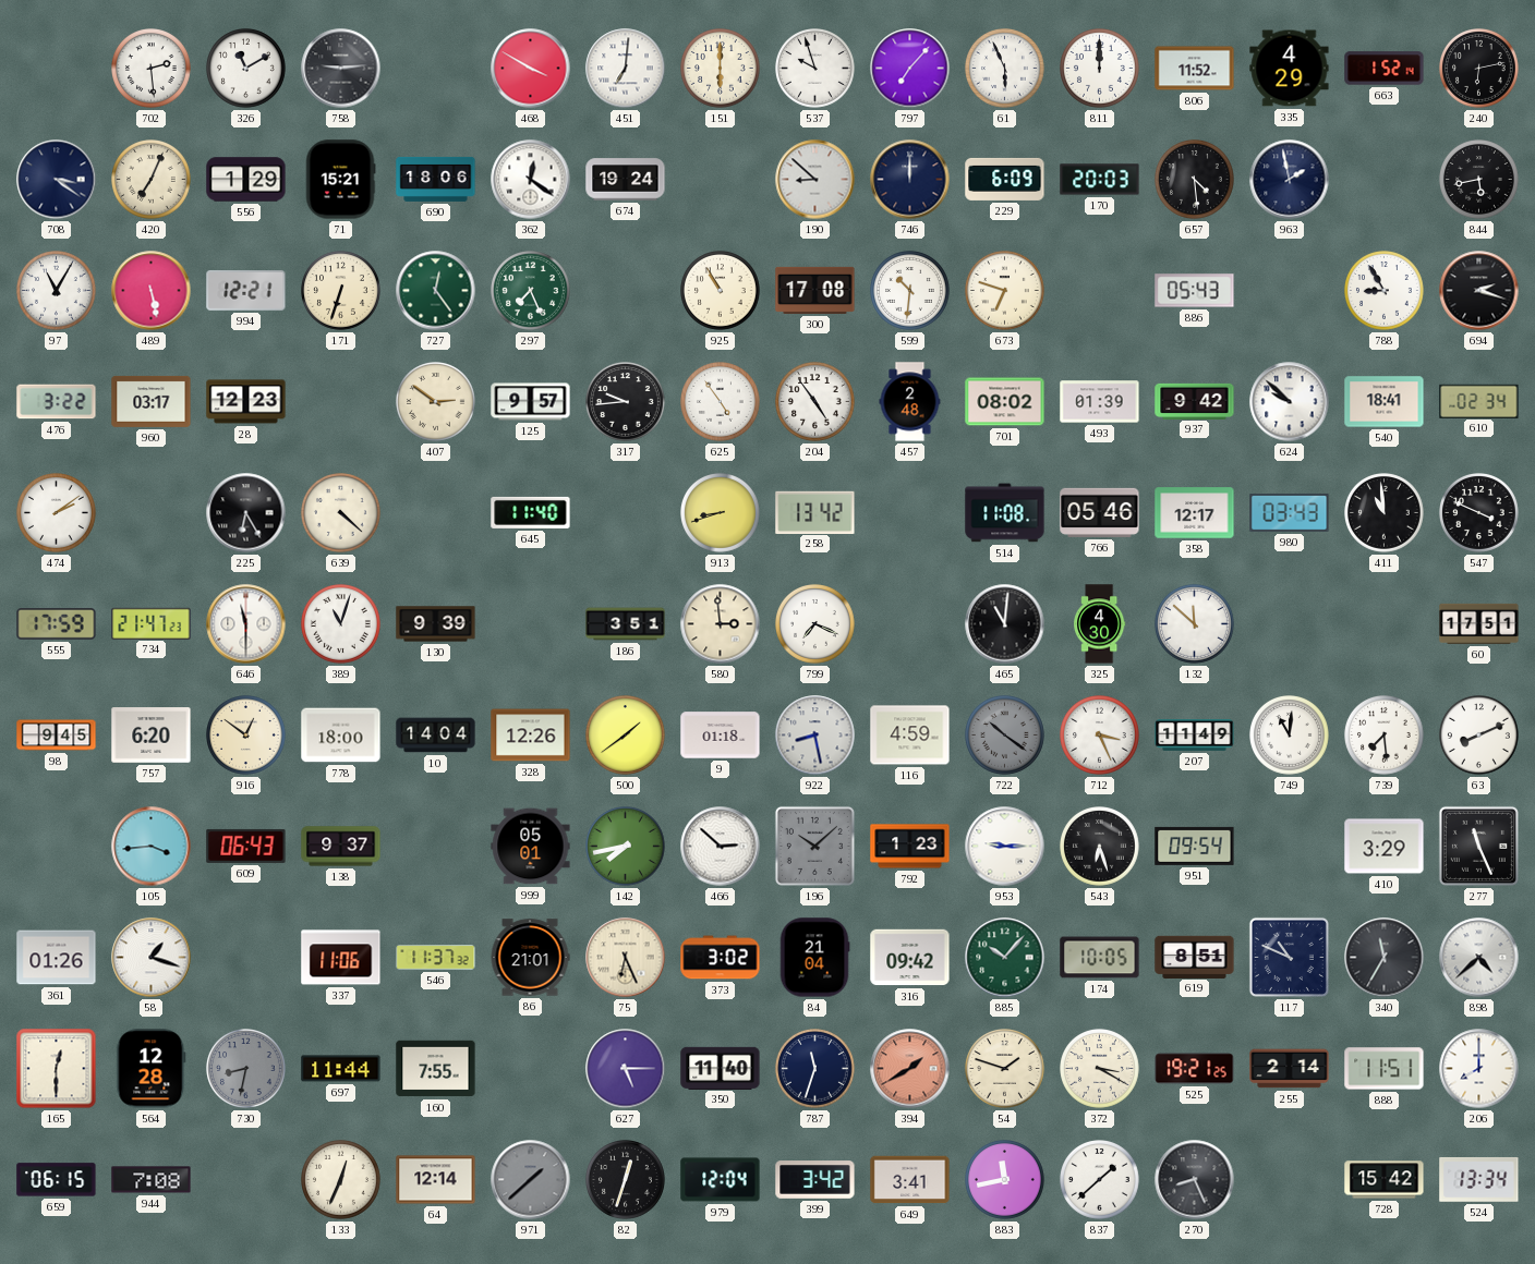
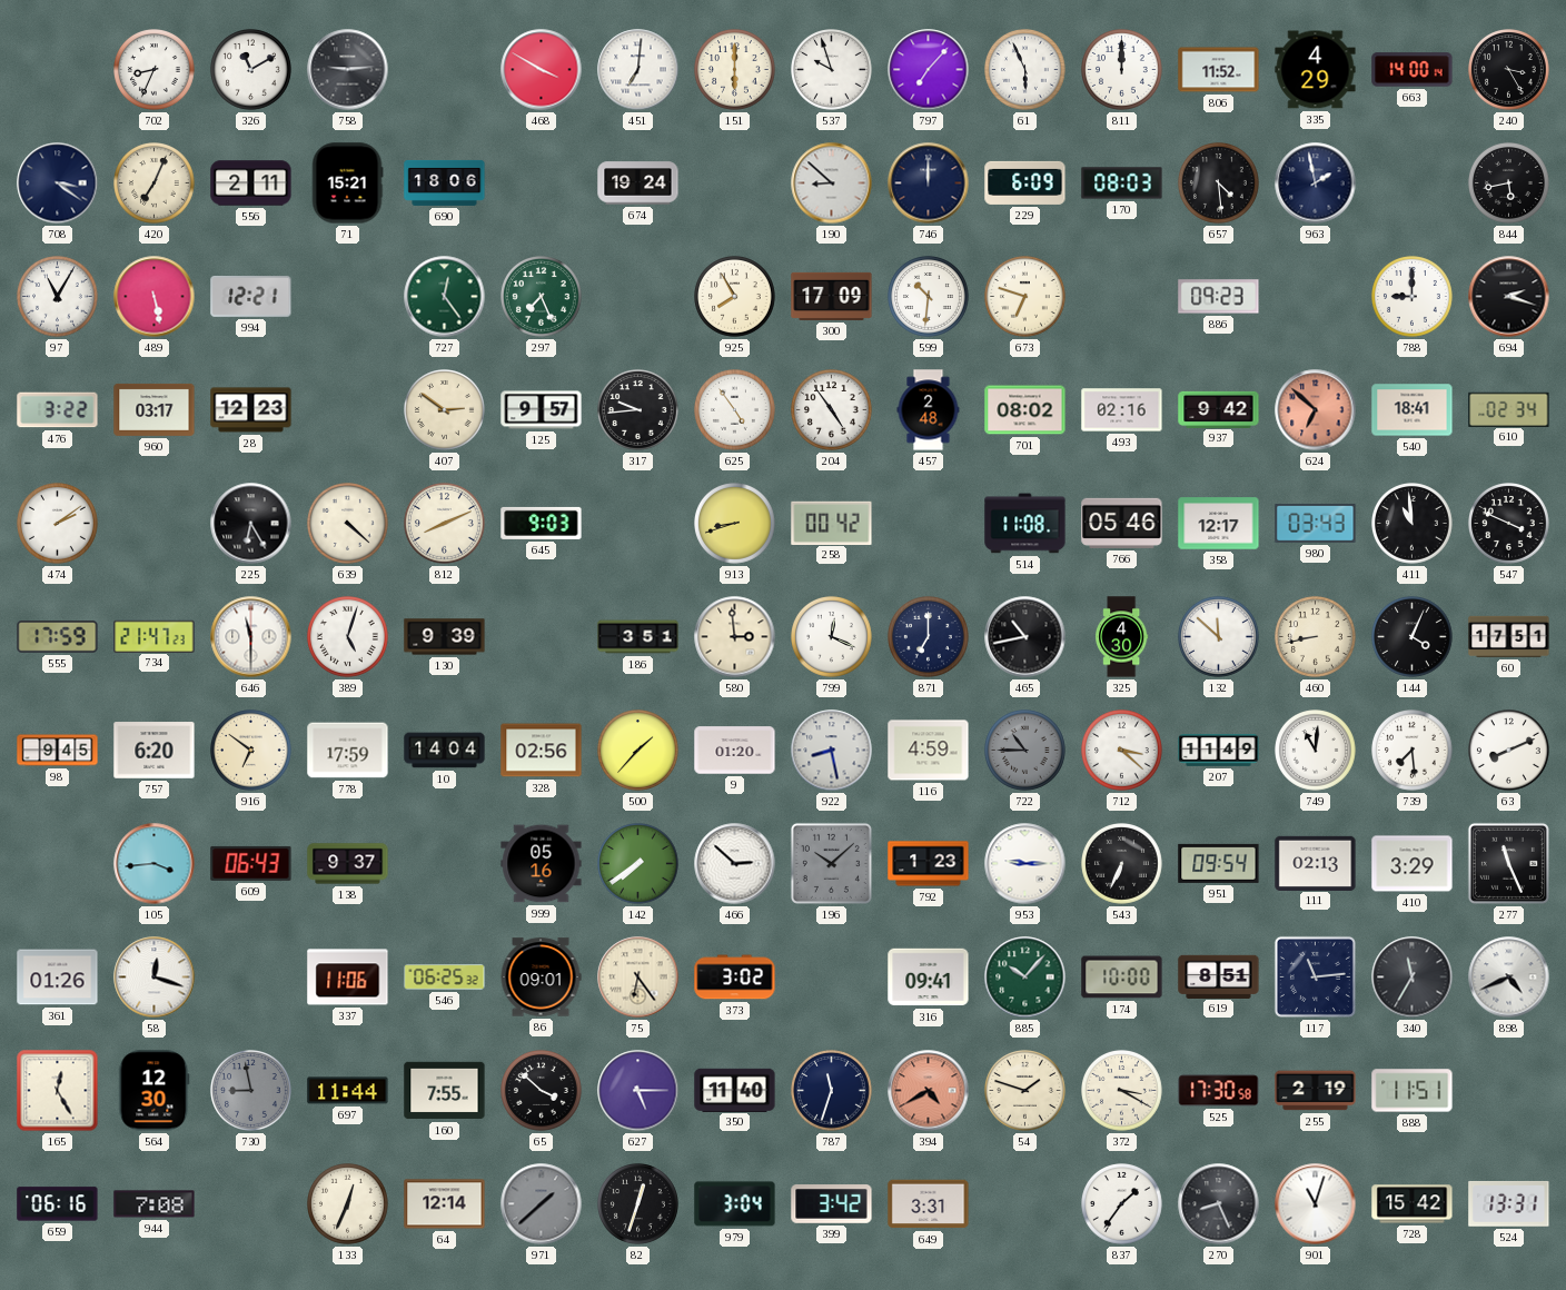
702: 2:29 -> 8:34 (155, 70)
663: 1:52 -> 14:00 (1413, 70)
240: 6:13 -> 3:25 (1509, 70)
556: 1:29 -> 2:11 (251, 183)
362: 12:21 -> none (531, 180)
170: 20:03 -> 08:03 (1122, 183)
171: 6:33 -> none (341, 291)
925: 10:55 -> 7:55 (735, 297)
300: 17:08 -> 17:09 (832, 296)
886: 05:43 -> 09:23 (1219, 297)
788: 8:55 -> 9:00 (1413, 297)
493: 01:39 -> 02:16 (1122, 410)
624: 9:52 -> 6:52 (1316, 410)
624 dial: white -> salmon (1316, 410)
812: none -> 8:11 (445, 524)
645: 11:40 -> 9:03 (542, 523)
258: 13:42 -> 00:42 (832, 523)
389: 11:03 -> 5:03 (348, 637)
799: 7:19 -> 12:19 (832, 637)
871: none -> 7:00 (929, 637)
465: 11:01 -> 10:43 (1025, 637)
460: none -> 8:43 (1316, 637)
144: none -> 4:04 (1413, 637)
916: 12:51 -> 6:51 (251, 751)
778: 18:00 -> 17:59 (348, 751)
328: 12:26 -> 02:56 (542, 751)
500: 1:39 -> 1:37 (638, 751)
9: 01:18 -> 01:20 (735, 751)
722: 10:21 -> 10:45 (1025, 751)
712: 3:26 -> 3:22 (1122, 751)
999: 05:01 -> 05:16 (542, 864)
142: 7:43 -> 7:39 (638, 864)
543: 6:27 -> 6:34 (1122, 864)
111: none -> 02:13 (1316, 863)
58: 1:18 -> 12:18 (155, 978)
546: 11:37 -> 06:25 (445, 978)
86: 21:01 -> 09:01 (541, 978)
75: 6:26 -> 6:24 (638, 978)
84: 21:04 -> none (814, 958)
316: 09:42 -> 09:41 (929, 978)
174: 10:05 -> 10:00 (1122, 978)
117: 10:49 -> 11:14 (1315, 976)
898: 4:38 -> 4:41 (1509, 978)
165: 12:30 -> 12:25 (58, 1091)
564: 12:28 -> 12:30 (155, 1091)
730: 8:32 -> 8:58 (251, 1091)
65: none -> 3:52 (542, 1091)
394: 1:40 -> 4:40 (929, 1091)
525: 19:21 -> 17:30 (1219, 1091)
255: 2:14 -> 2:19 (1316, 1091)
206: 8:00 -> none (1479, 1069)
659: 06:15 -> 06:16 (58, 1204)
979: 12:04 -> 3:04 (735, 1204)
649: 3:41 -> 3:31 (929, 1204)
883: 11:43 -> none (1005, 1180)
837: 1:38 -> 1:36 (1122, 1204)
901: none -> 11:03 (1316, 1204)
524: 13:34 -> 13:31 (1509, 1203)
